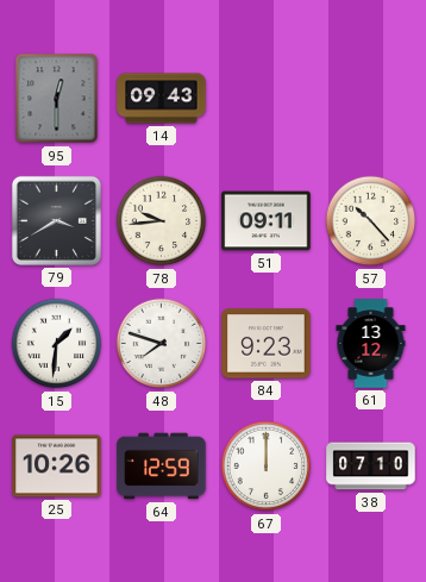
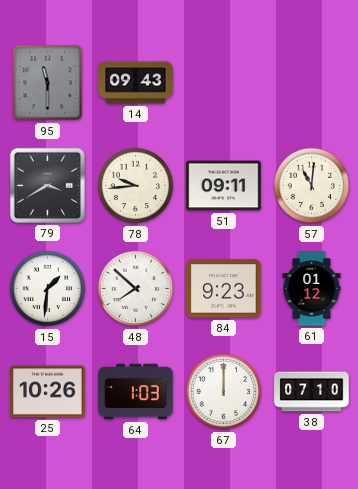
95: 12:30 -> 11:30 (48, 83)
57: 10:23 -> 11:01 (312, 186)
48: 7:48 -> 7:52 (136, 289)
61: 13:12 -> 01:12 (312, 289)
64: 12:59 -> 1:03 (136, 392)
